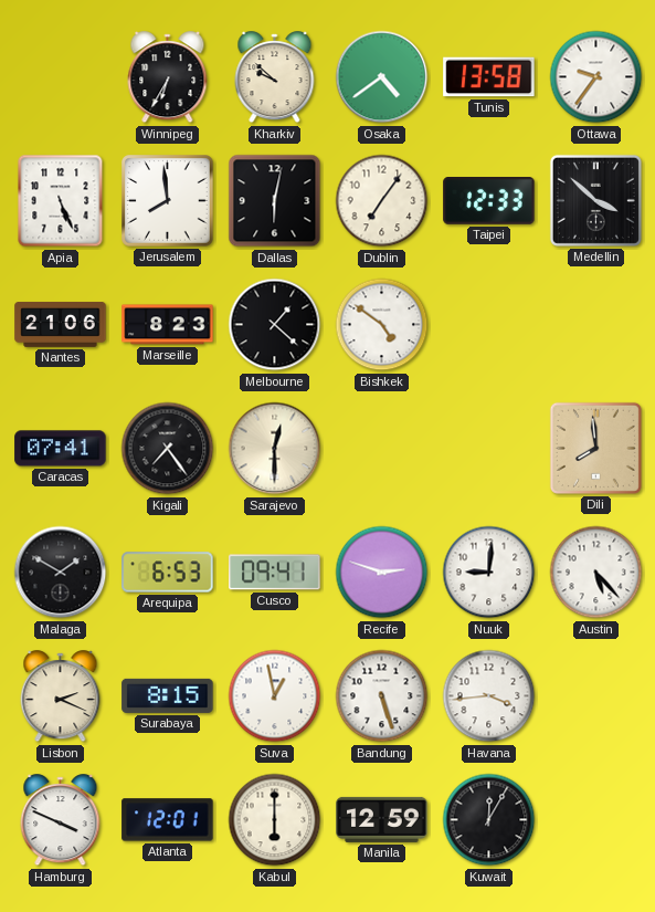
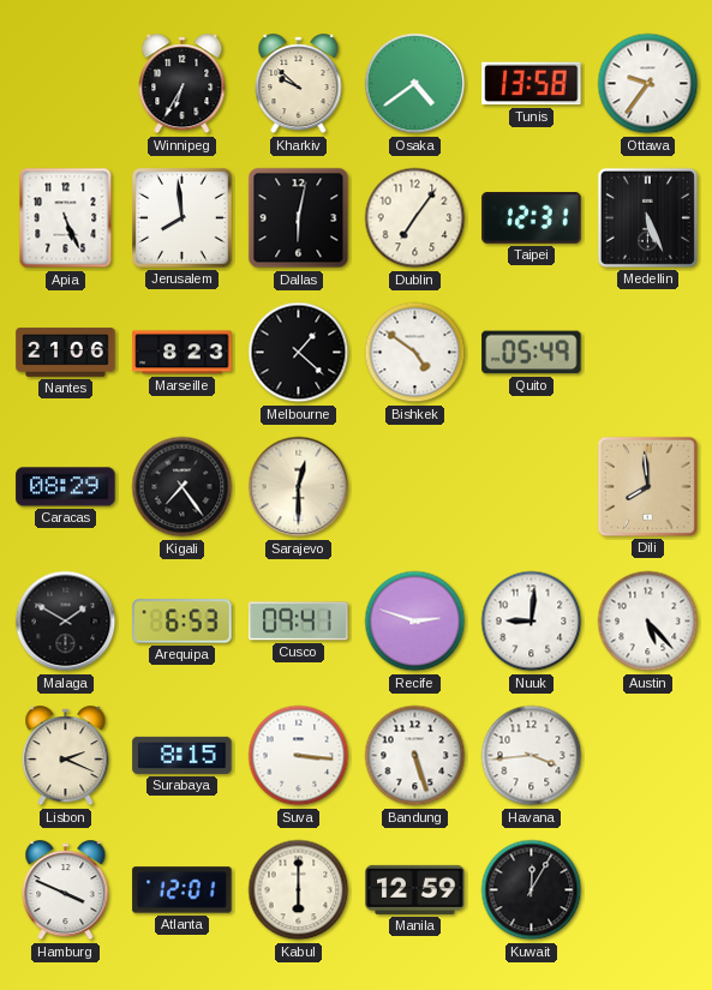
Taipei: 12:33 -> 12:31 (532, 218)
Medellin: 3:52 -> 5:26 (647, 217)
Quito: none -> 05:49 (532, 353)
Caracas: 07:41 -> 08:29 (66, 487)
Suva: 12:58 -> 3:16 (299, 756)
